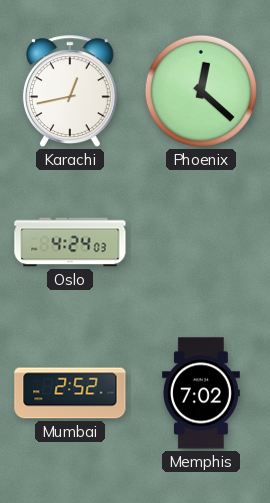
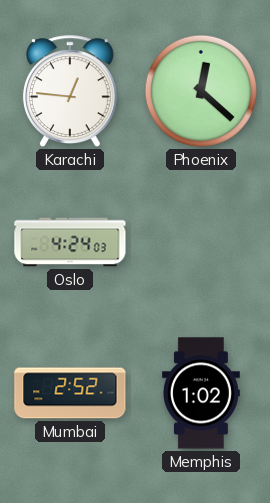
Karachi: 12:43 -> 12:46 (70, 91)
Memphis: 7:02 -> 1:02 (201, 393)
